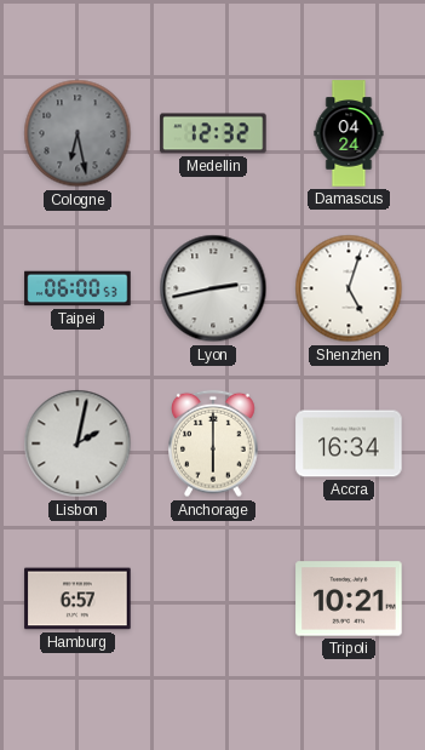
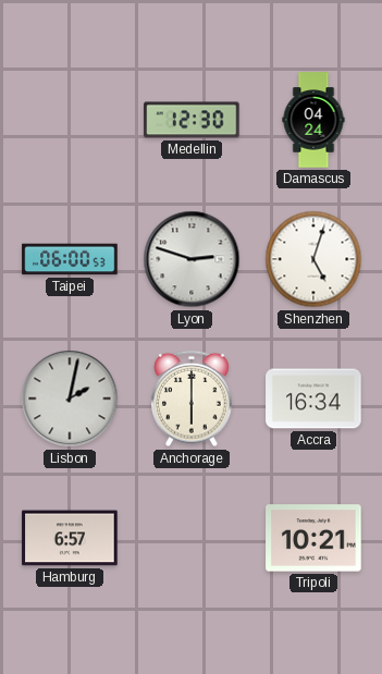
Cologne: 6:28 -> none (77, 133)
Medellin: 12:32 -> 12:30 (192, 120)
Lyon: 2:43 -> 2:48 (192, 259)
